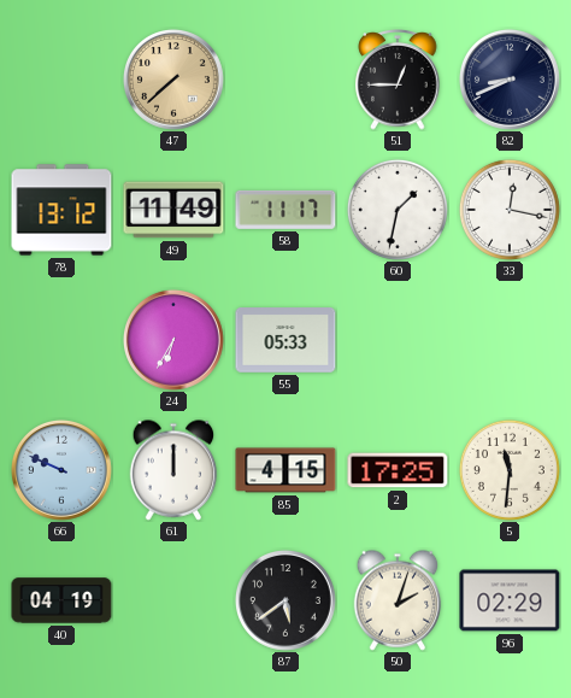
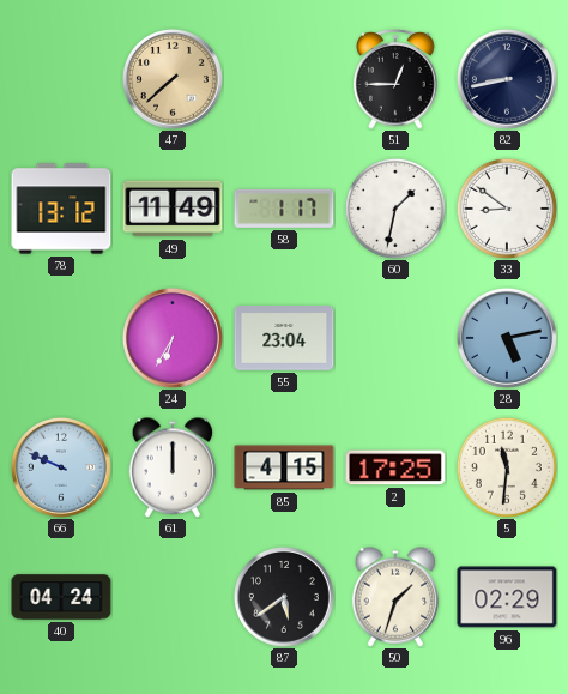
82: 8:41 -> 8:43 (507, 79)
58: 11:17 -> 1:17 (284, 209)
33: 12:17 -> 8:51 (507, 209)
55: 05:33 -> 23:04 (284, 339)
28: none -> 5:13 (507, 338)
40: 04:19 -> 04:24 (61, 597)
50: 2:03 -> 1:33 (395, 597)
